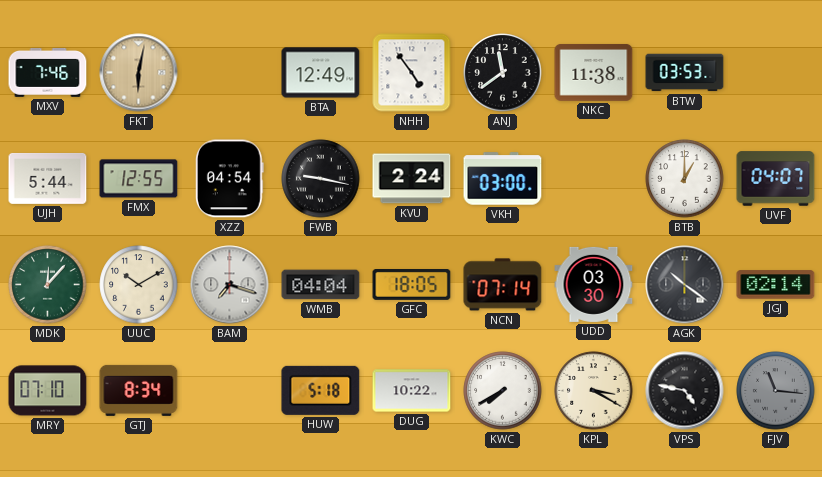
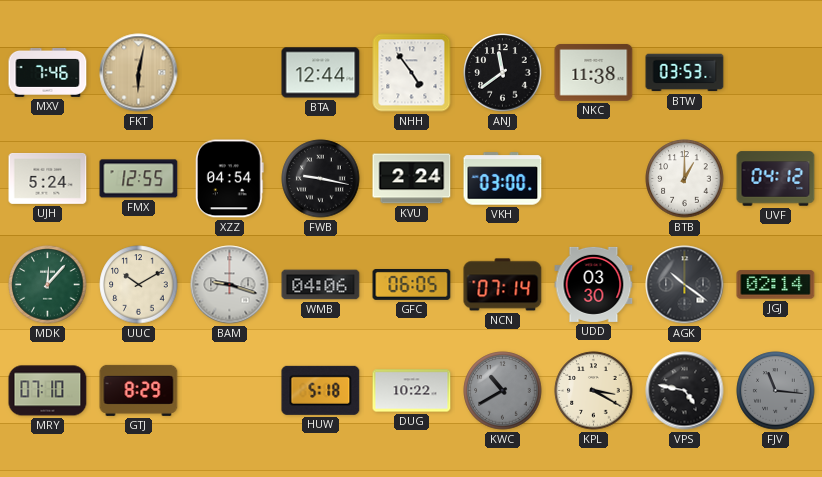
BTA: 12:49 -> 12:44 (321, 73)
UJH: 5:44 -> 5:24 (48, 178)
UVF: 04:07 -> 04:12 (776, 179)
BAM: 7:18 -> 9:18 (230, 285)
WMB: 04:04 -> 04:06 (321, 285)
GFC: 18:05 -> 06:05 (412, 285)
GTJ: 8:34 -> 8:29 (139, 390)
KWC: 7:40 -> 10:40 (503, 391)
KWC dial: white -> grey (503, 391)
